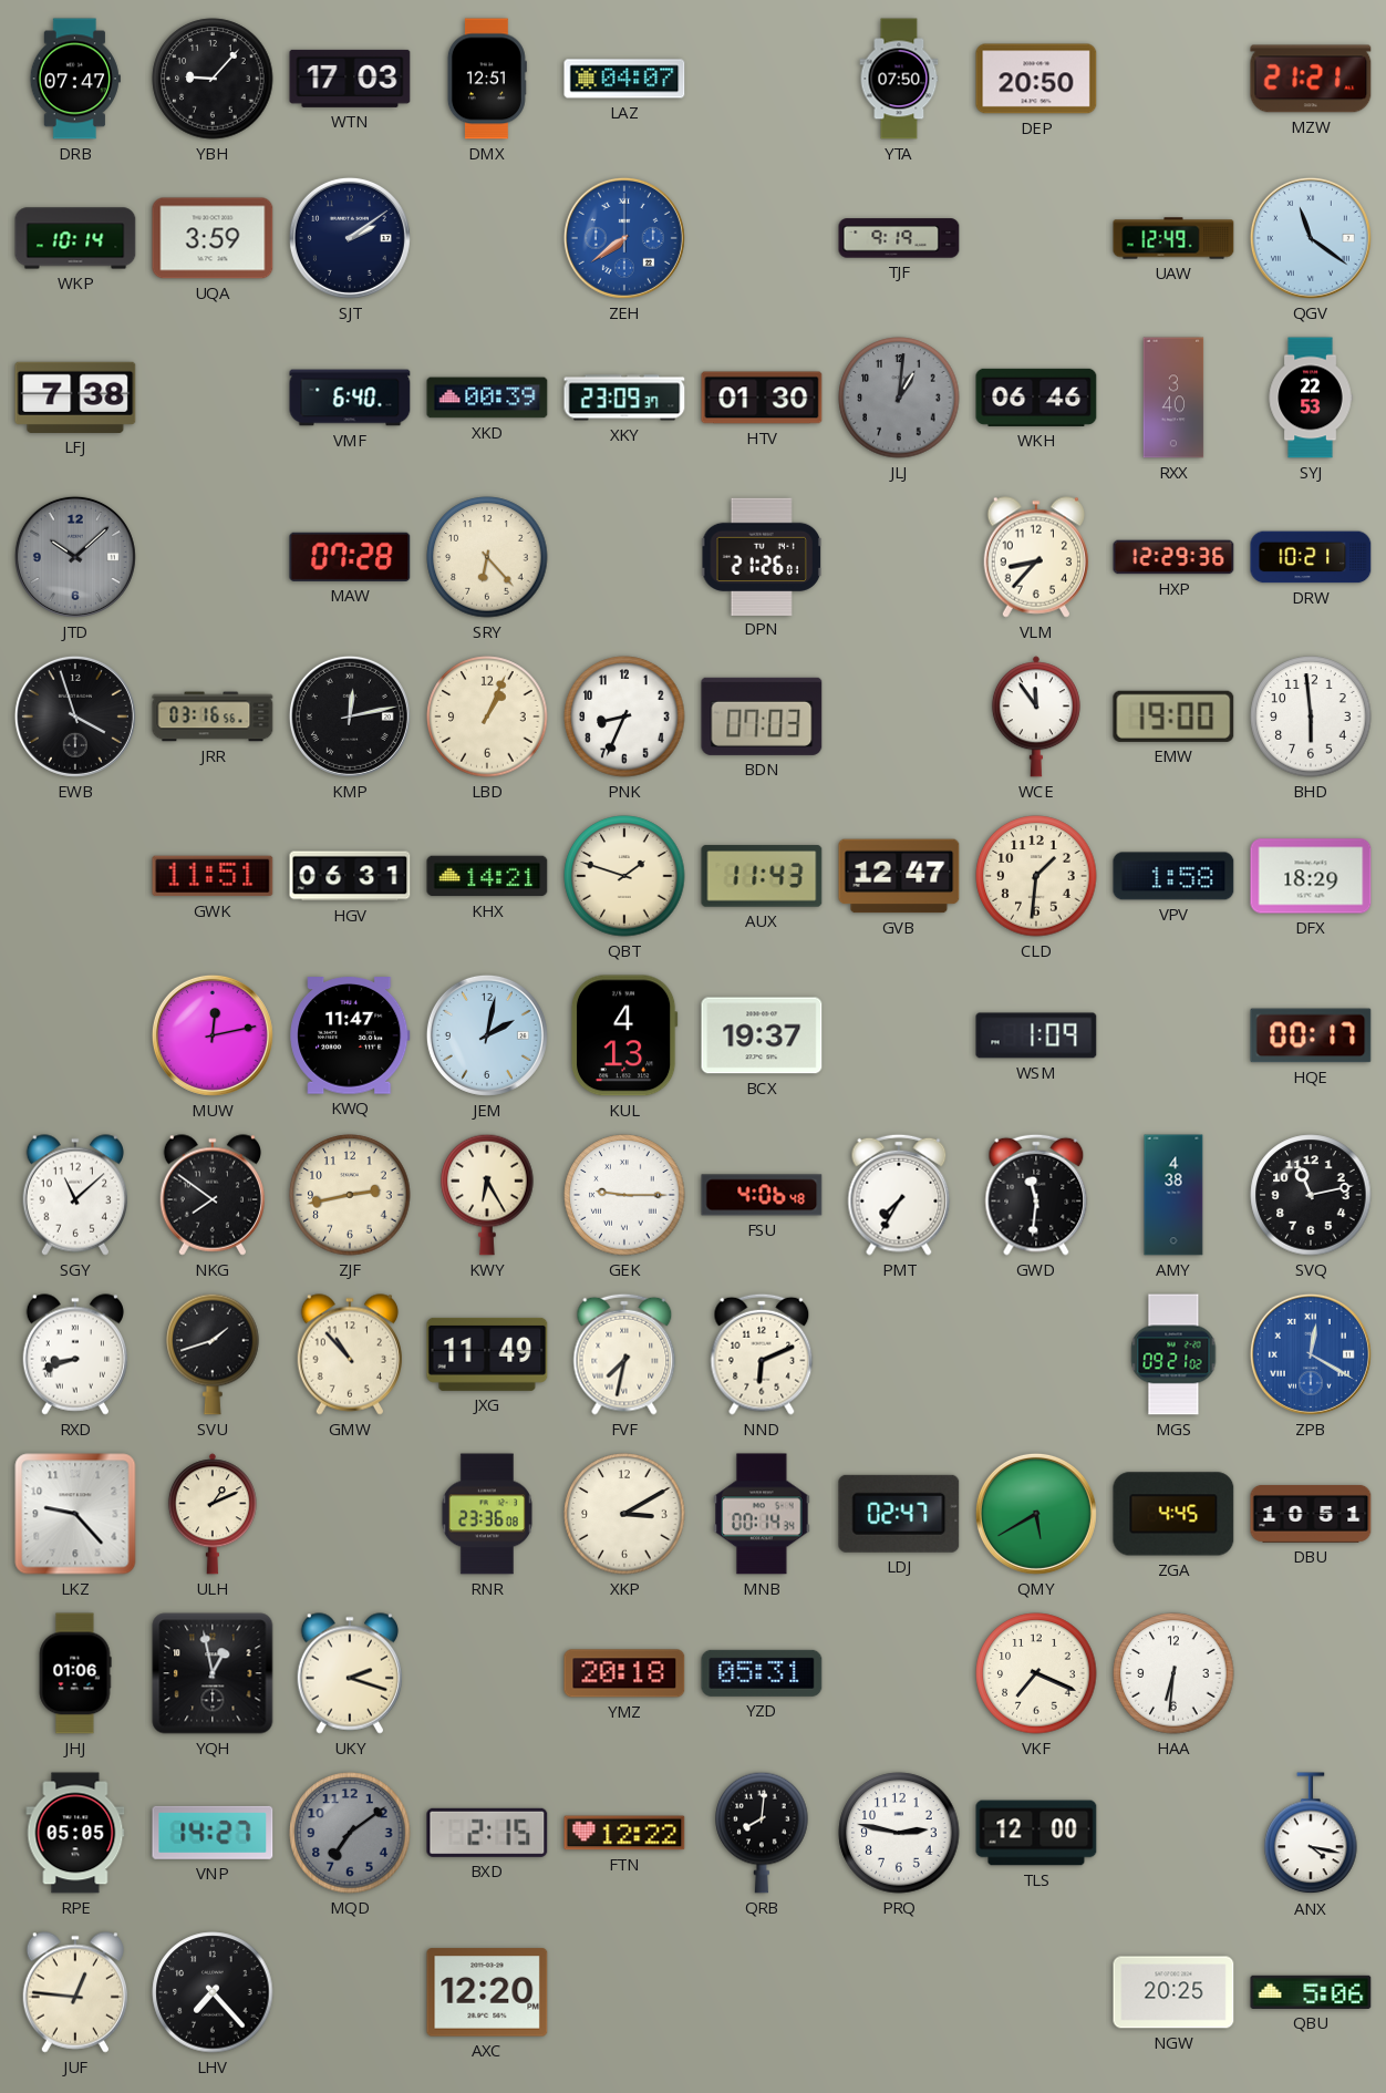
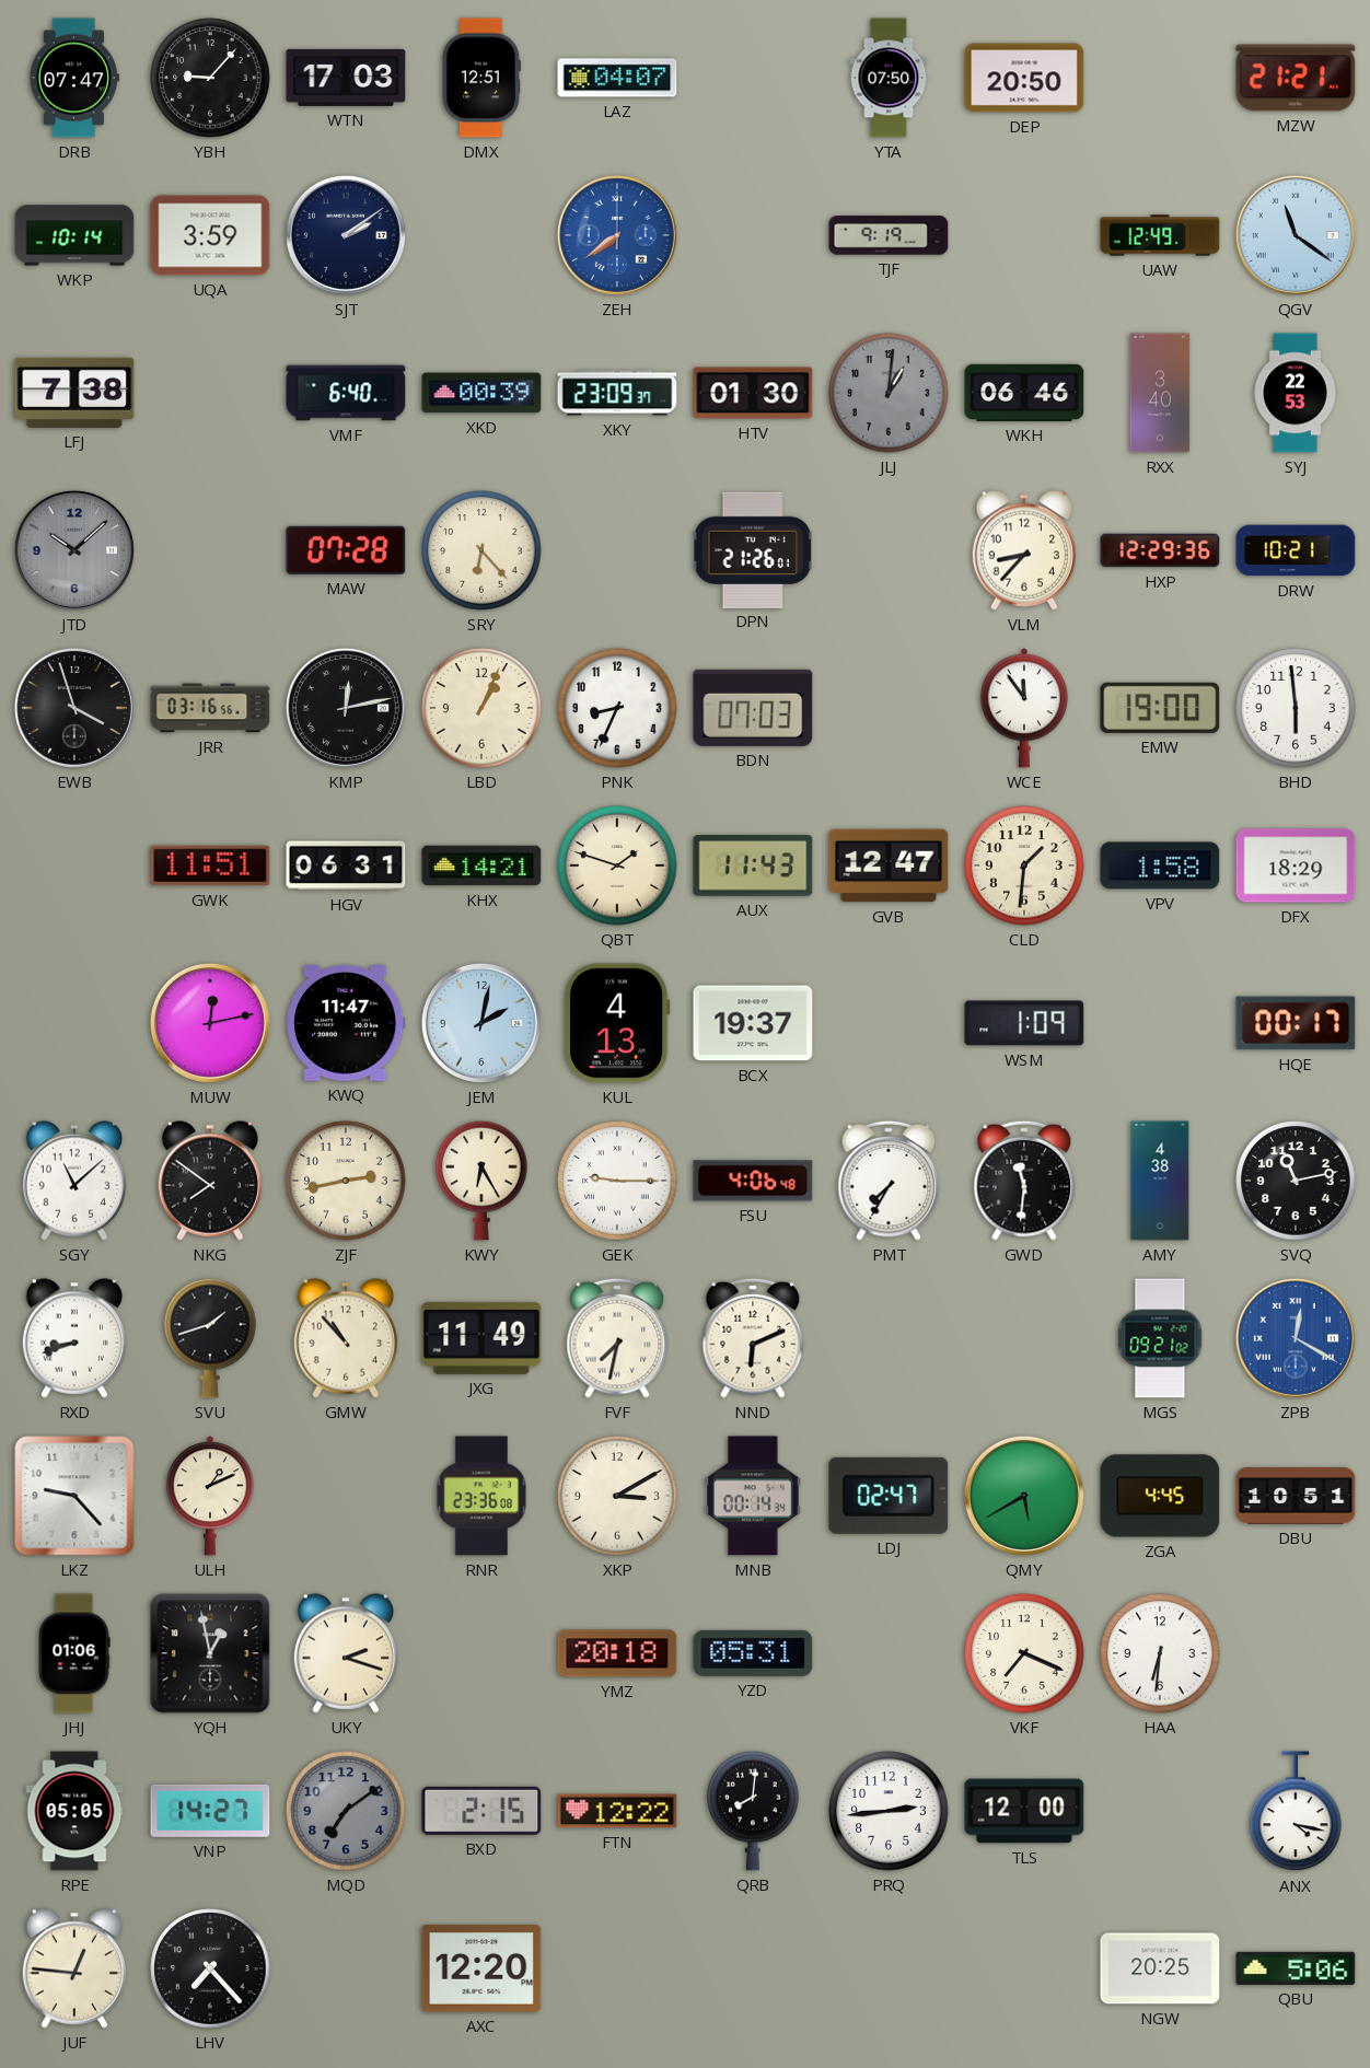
PRQ: 2:47 -> 2:44 (889, 1811)
